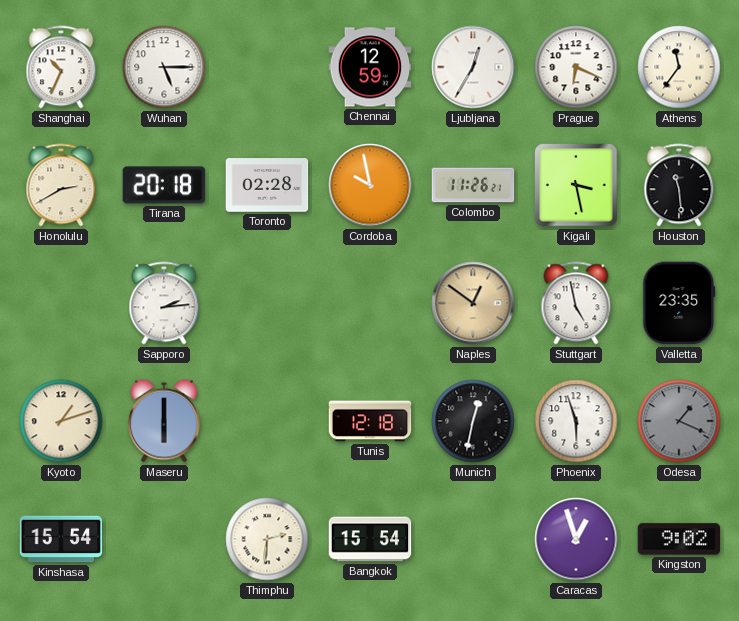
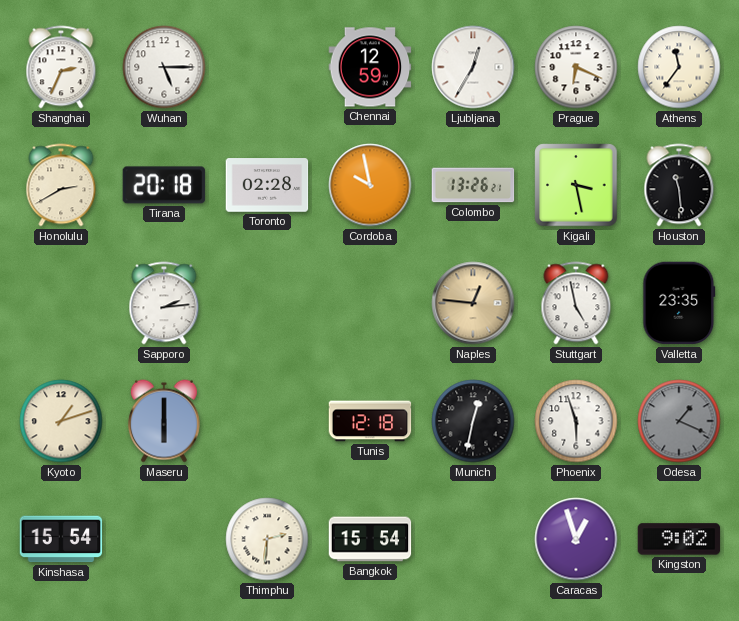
Shanghai: 10:34 -> 2:34 (61, 67)
Colombo: 11:26 -> 13:26 (473, 185)
Naples: 12:51 -> 12:46 (473, 303)
